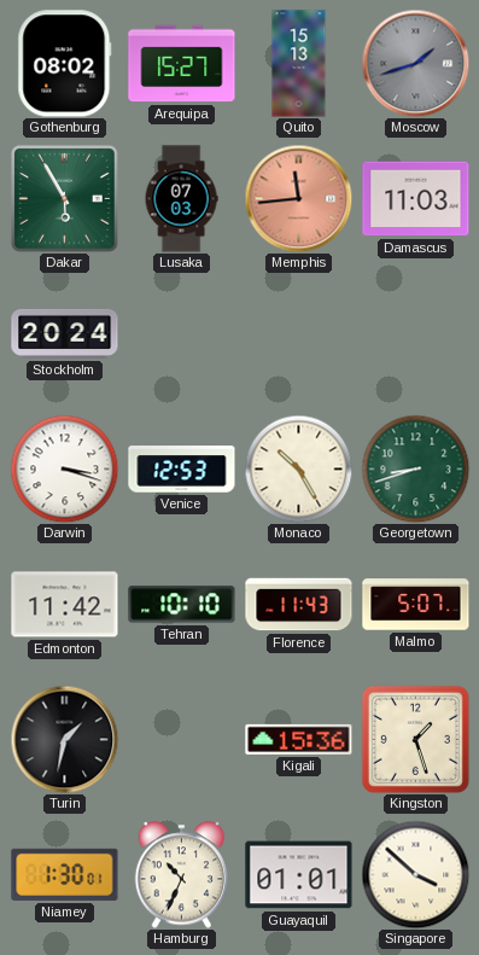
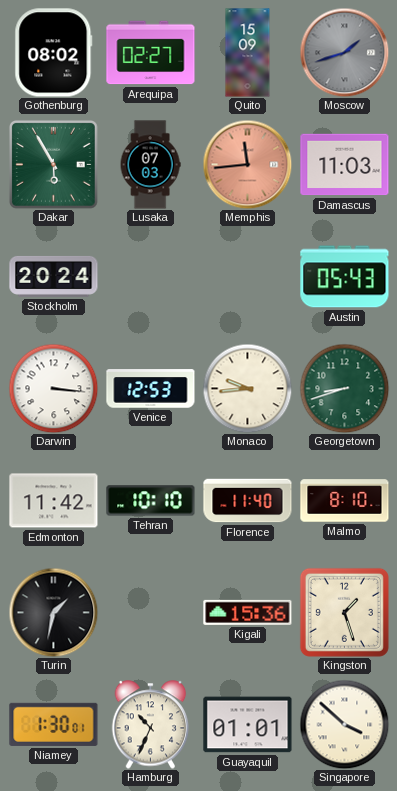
Arequipa: 15:27 -> 02:27 (151, 53)
Quito: 15:13 -> 15:09 (248, 53)
Austin: none -> 05:43 (345, 277)
Darwin: 3:18 -> 3:16 (53, 388)
Monaco: 10:25 -> 9:44 (247, 388)
Florence: 11:43 -> 11:40 (248, 501)
Malmo: 5:07 -> 8:10 (345, 501)
